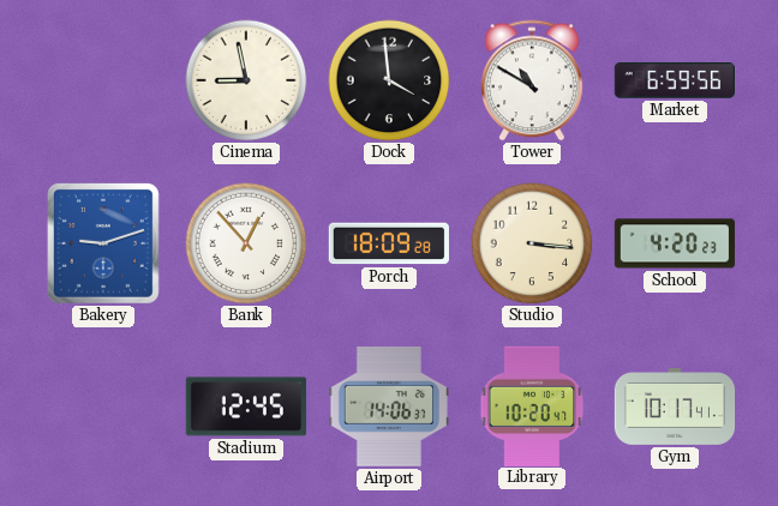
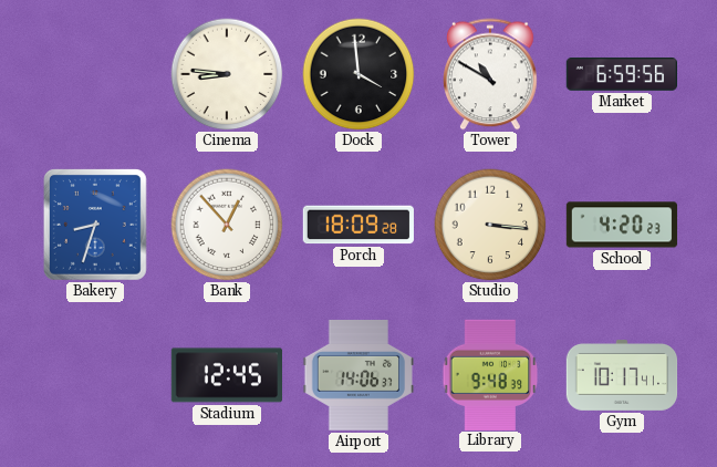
Cinema: 8:58 -> 8:46 (227, 74)
Bakery: 9:12 -> 8:33 (95, 225)
Library: 10:20 -> 9:48 (490, 374)
